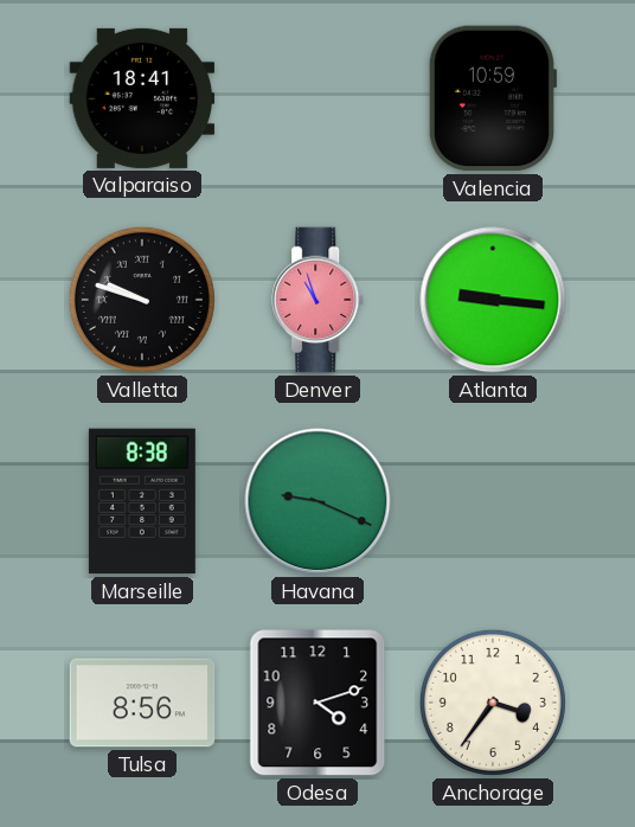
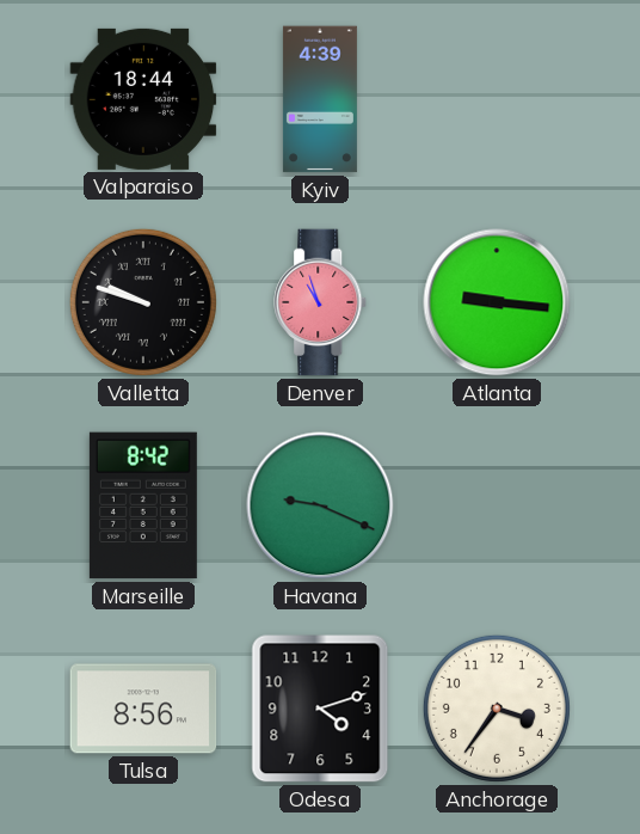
Valparaiso: 18:41 -> 18:44 (143, 99)
Kyiv: none -> 4:39 (320, 99)
Valencia: 10:59 -> none (493, 98)
Marseille: 8:38 -> 8:42 (143, 505)
